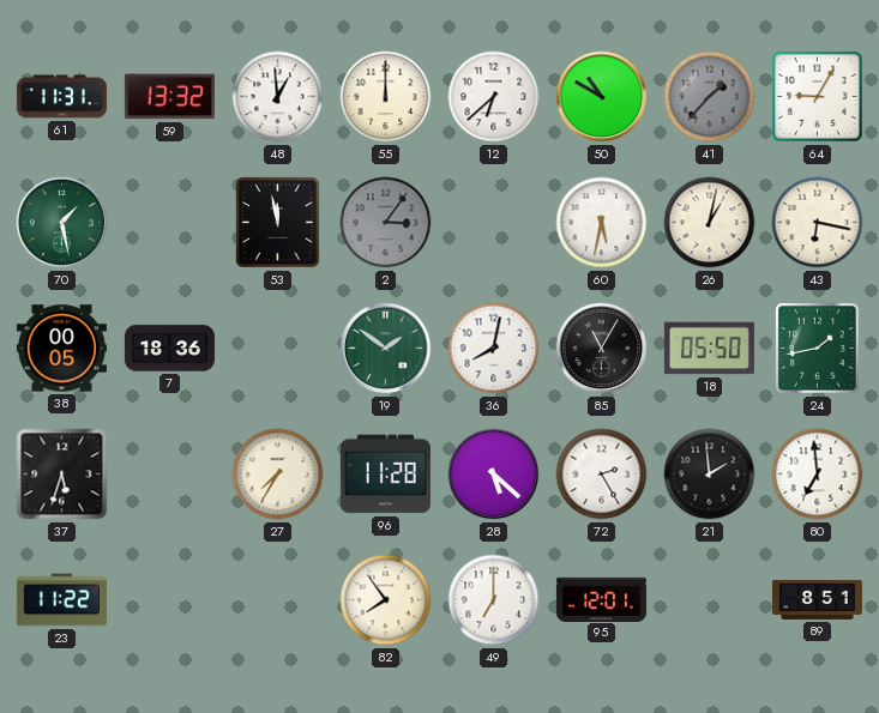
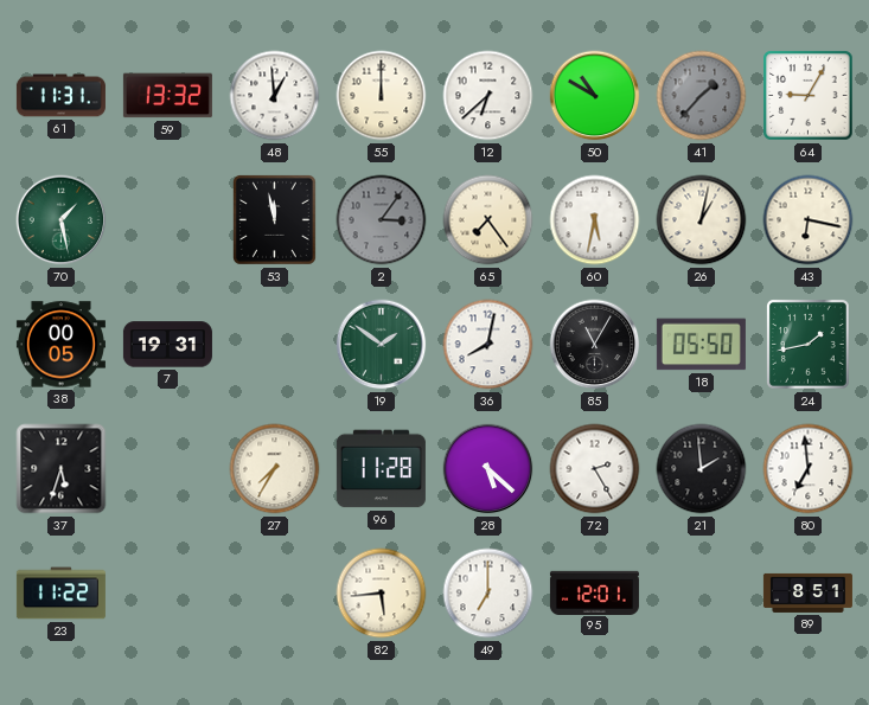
65: none -> 7:24 (488, 220)
7: 18:36 -> 19:31 (167, 345)
82: 7:54 -> 5:44 (382, 594)
